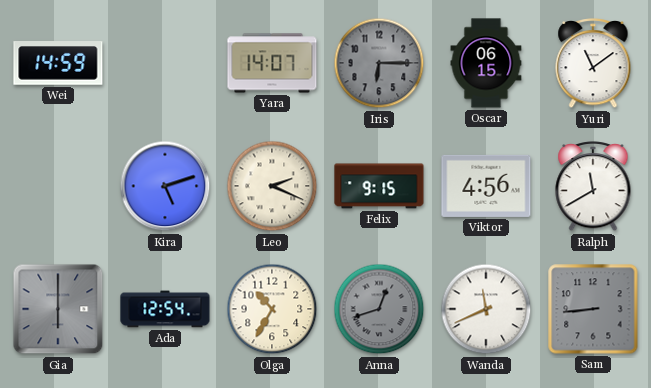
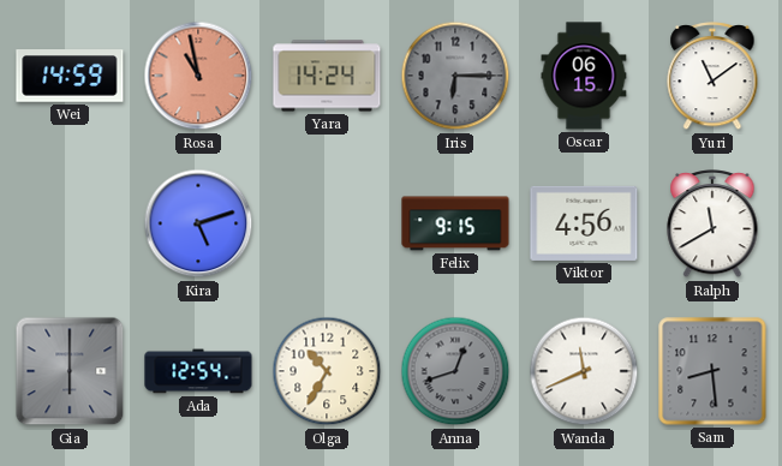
Rosa: none -> 10:58 (198, 76)
Yara: 14:07 -> 14:24 (327, 76)
Leo: 2:19 -> none (272, 186)
Sam: 8:44 -> 8:29 (712, 371)
